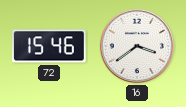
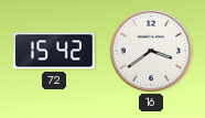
72: 15:46 -> 15:42 (55, 51)
